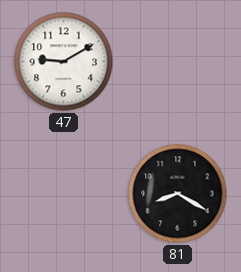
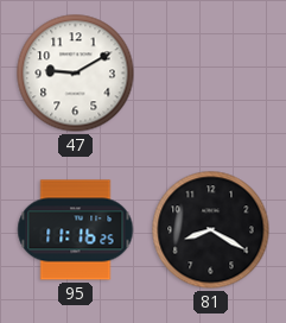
95: none -> 11:16 (76, 230)
